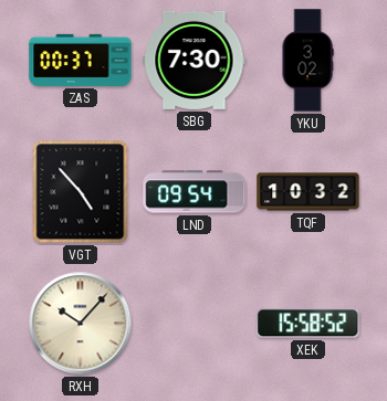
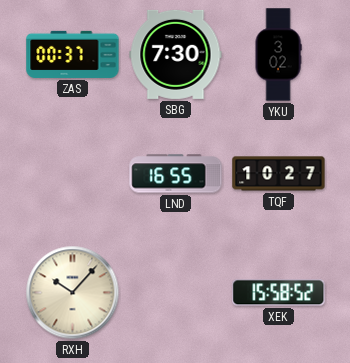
VGT: 4:53 -> none (81, 192)
LND: 09:54 -> 16:55 (176, 174)
TQF: 10:32 -> 10:27 (279, 174)
